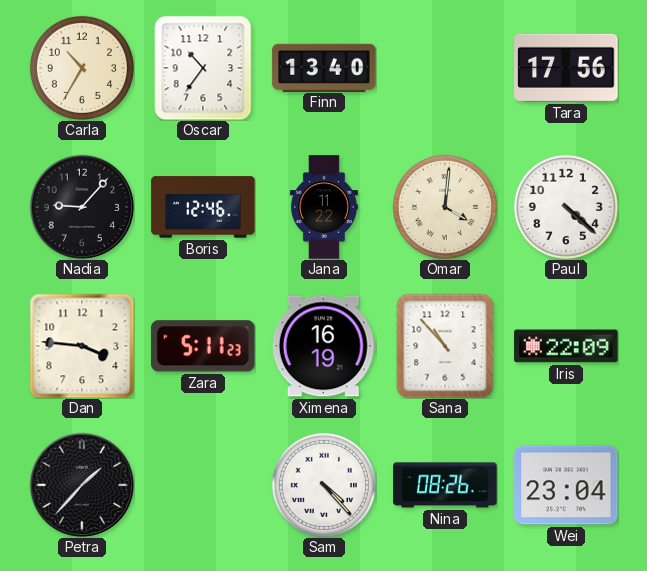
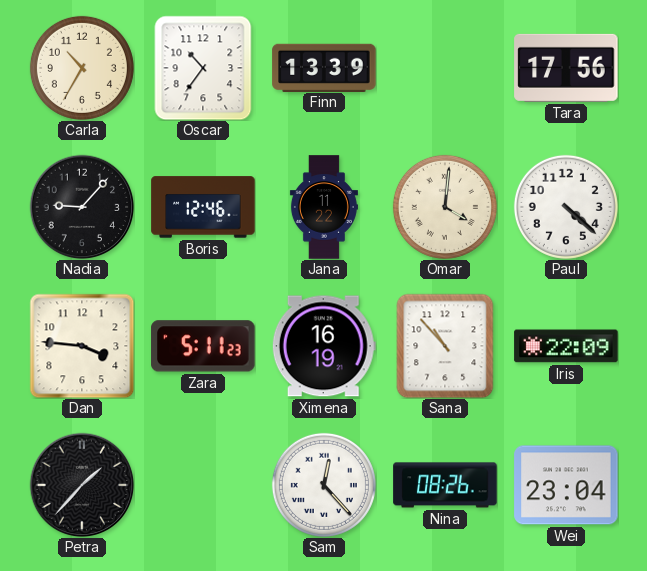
Finn: 13:40 -> 13:39 (324, 67)
Sam: 4:23 -> 12:23 (324, 485)
